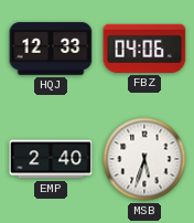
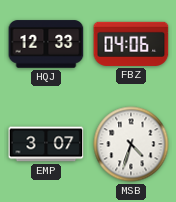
EMP: 2:40 -> 3:07 (46, 144)
MSB: 5:33 -> 4:33 (131, 144)
